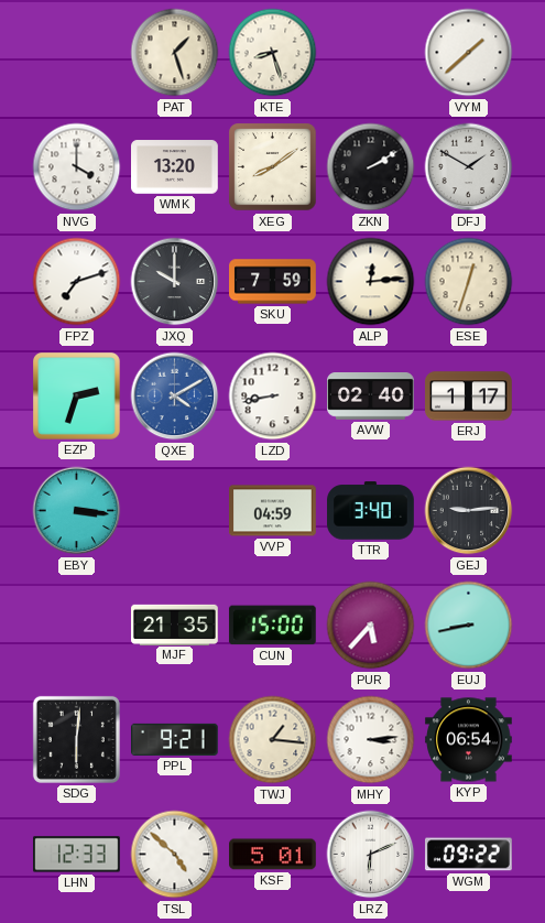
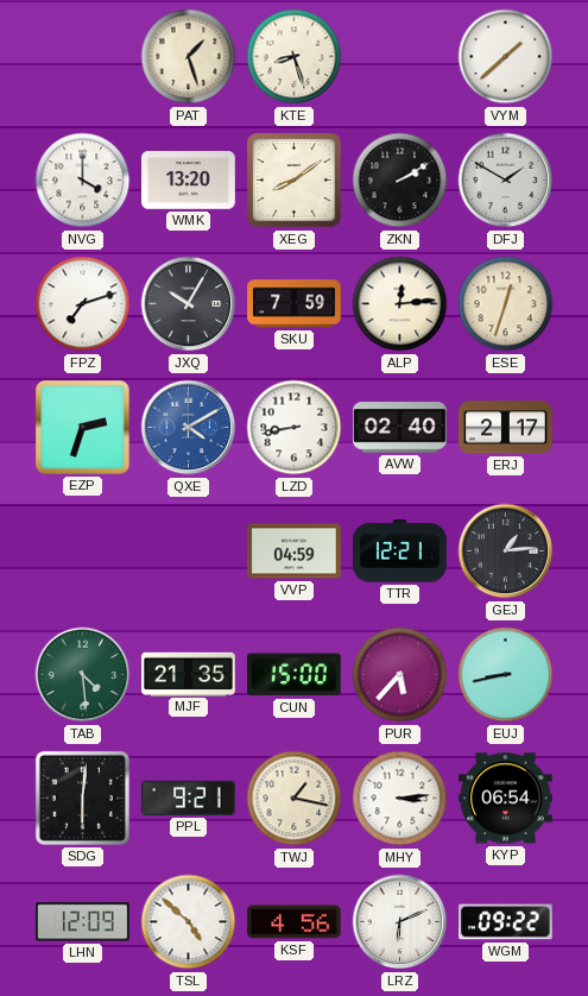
JXQ: 10:00 -> 10:05 (189, 304)
ERJ: 1:17 -> 2:17 (506, 428)
EBY: 3:16 -> none (77, 511)
TTR: 3:40 -> 12:21 (400, 551)
GEJ: 9:14 -> 1:14 (506, 551)
TAB: none -> 4:29 (83, 675)
TWJ: 1:16 -> 1:17 (295, 799)
LHN: 12:33 -> 12:09 (83, 922)
KSF: 5:01 -> 4:56 (295, 922)
